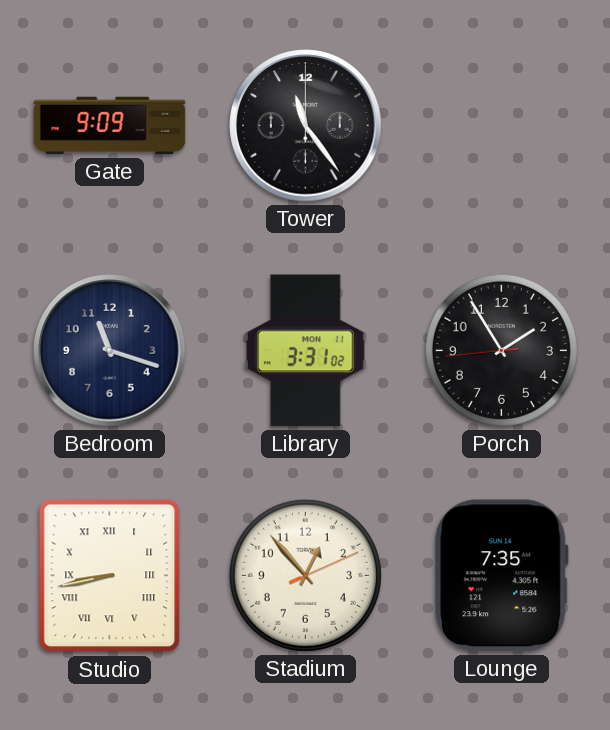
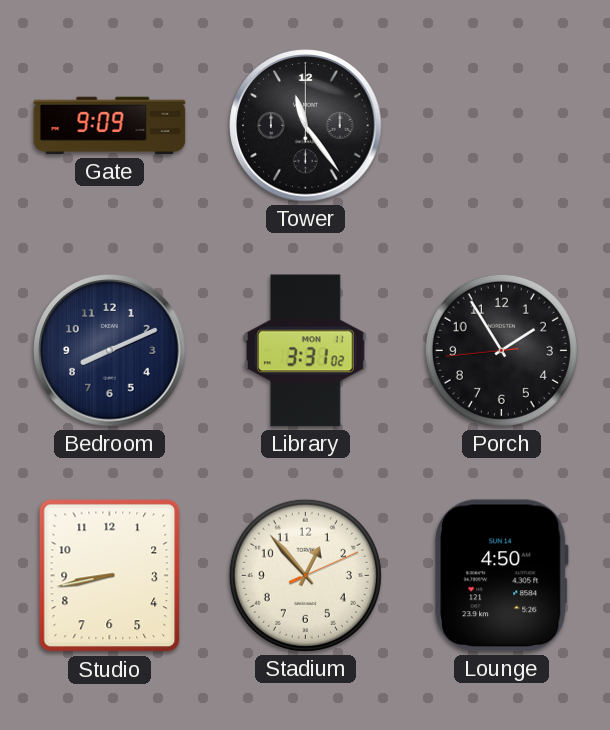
Bedroom: 11:18 -> 8:11 (110, 351)
Studio numerals: Roman -> Arabic (110, 576)
Lounge: 7:35 -> 4:50 (502, 576)
